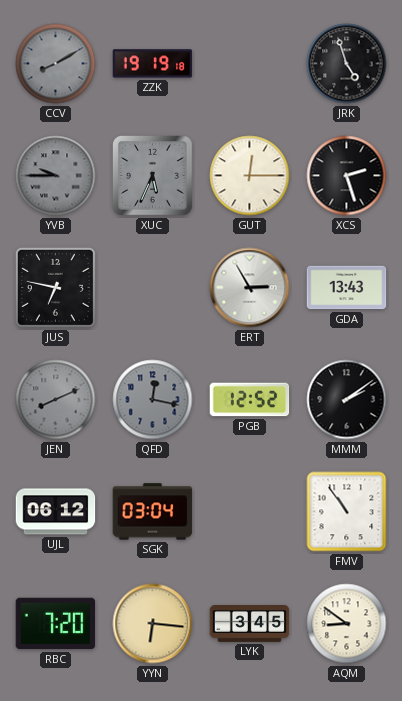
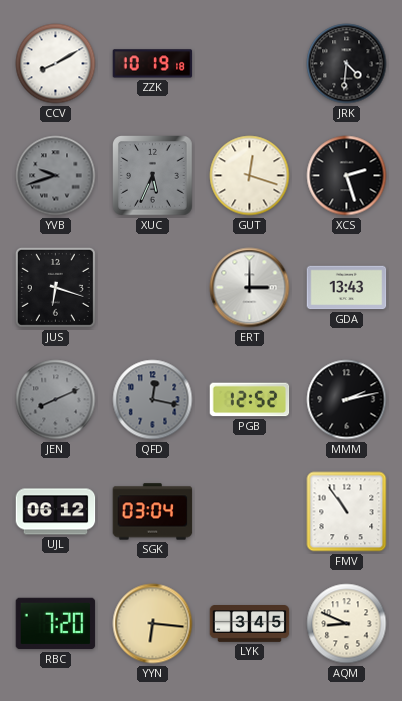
CCV dial: grey -> white (56, 64)
ZZK: 19:19 -> 10:19 (153, 64)
JRK: 4:57 -> 4:31 (347, 64)
YVB: 9:45 -> 9:42 (56, 176)
GUT: 12:15 -> 12:18 (250, 176)
JUS: 6:47 -> 6:18 (55, 287)
ERT: 2:55 -> 3:00 (250, 288)
MMM: 2:09 -> 2:13 (347, 400)
AQM: 8:51 -> 8:49 (347, 624)
